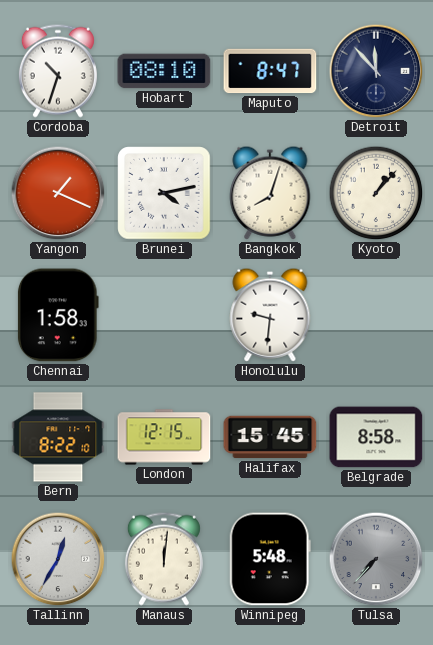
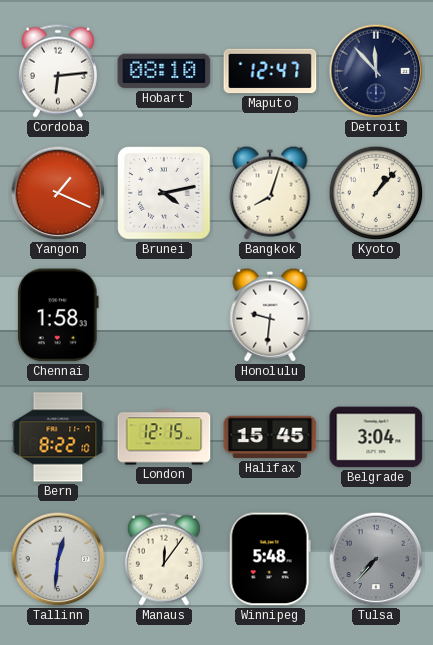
Cordoba: 10:33 -> 6:14 (58, 71)
Maputo: 8:47 -> 12:47 (270, 71)
Belgrade: 8:58 -> 3:04 (376, 437)
Tallinn: 12:35 -> 12:31 (58, 559)
Manaus: 12:01 -> 12:06 (164, 559)
